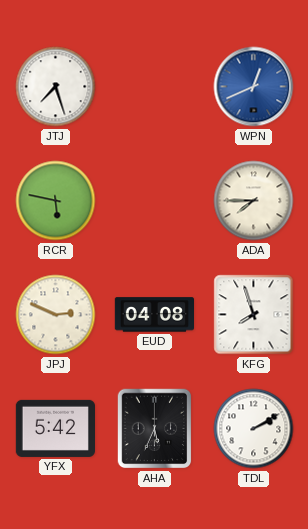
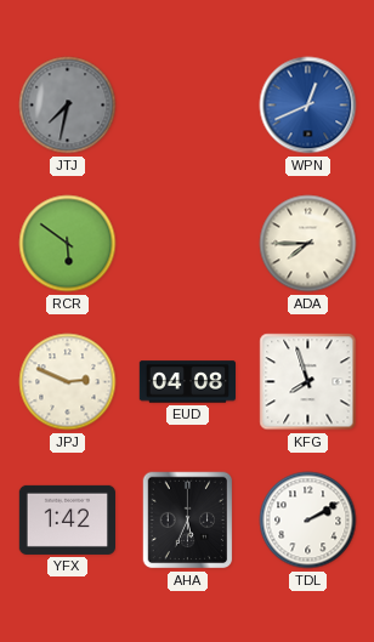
JTJ: 7:27 -> 7:32 (68, 106)
JTJ dial: white -> grey (68, 106)
RCR: 5:47 -> 5:51 (68, 244)
YFX: 5:42 -> 1:42 (67, 519)
